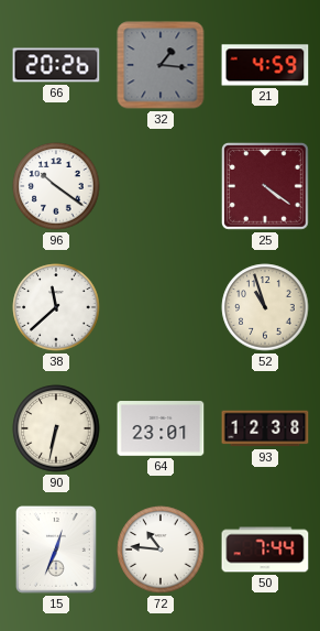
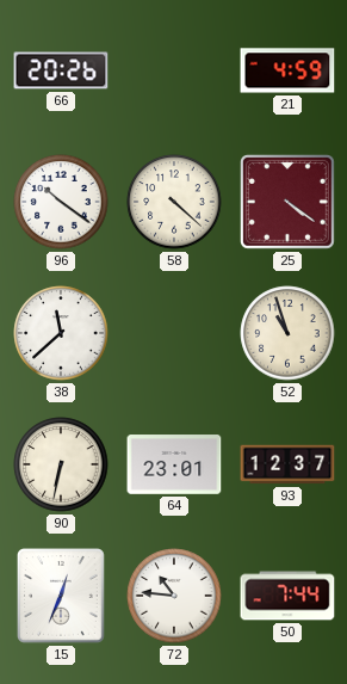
32: 1:16 -> none (161, 65)
58: none -> 4:22 (174, 202)
93: 12:38 -> 12:37 (287, 464)
